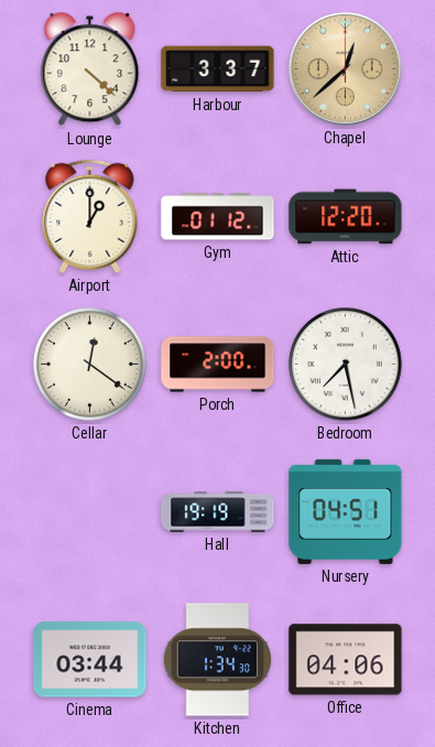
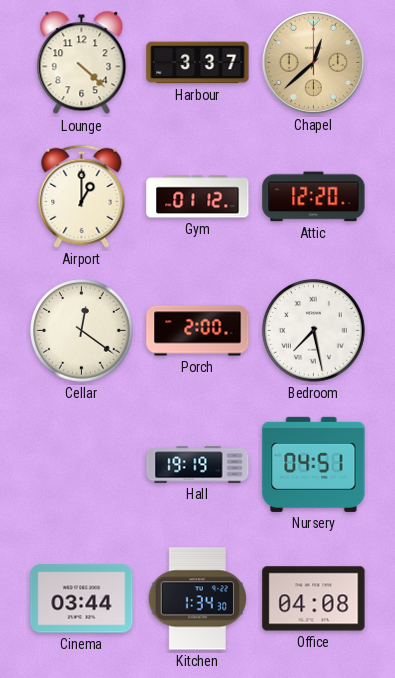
Office: 04:06 -> 04:08 (314, 599)
